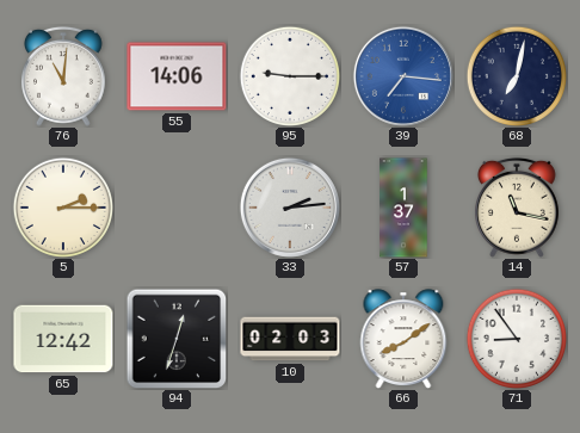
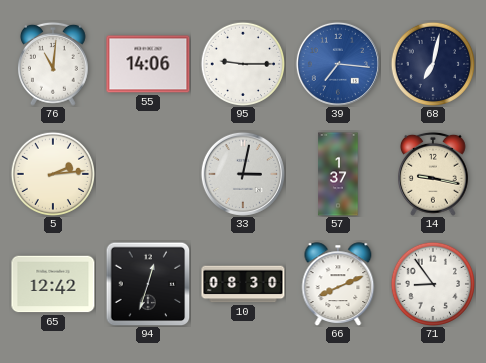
5: 2:15 -> 2:14 (52, 173)
33: 2:14 -> 3:02 (243, 174)
14: 11:17 -> 9:17 (434, 174)
10: 02:03 -> 08:30 (243, 284)
66: 8:09 -> 8:11 (338, 284)
